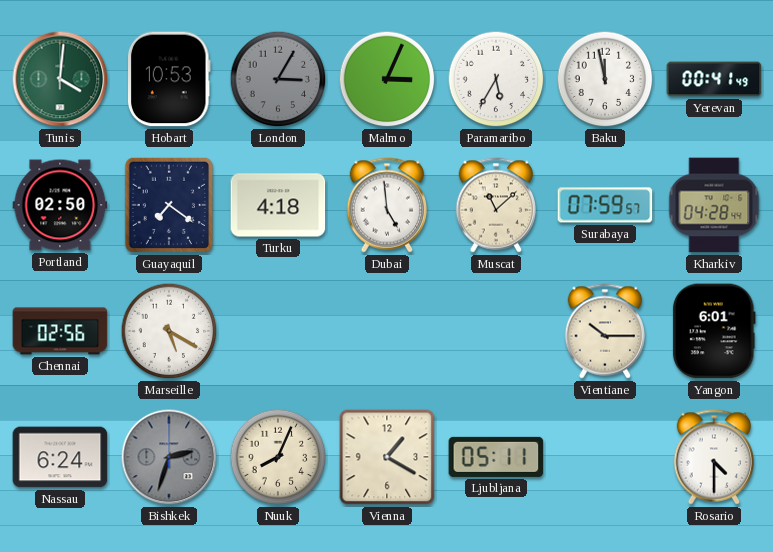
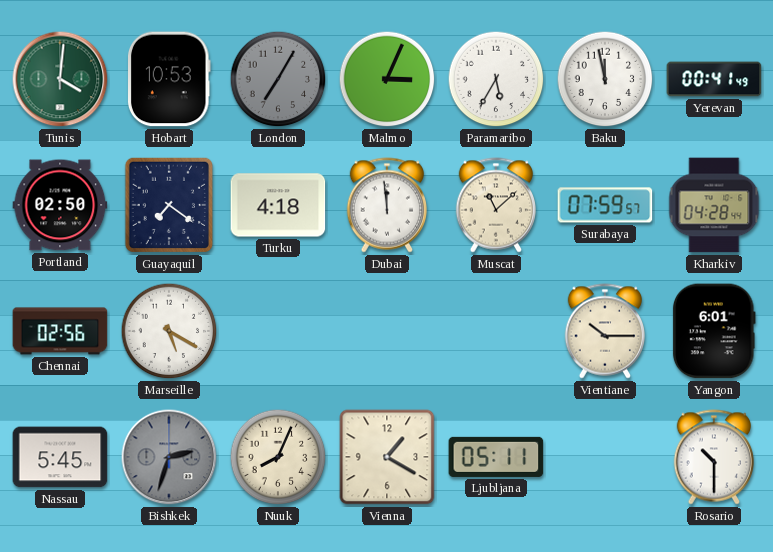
London: 3:05 -> 7:05 (278, 79)
Dubai: 4:59 -> 11:59 (386, 205)
Nassau: 6:24 -> 5:45 (60, 457)
Rosario: 4:30 -> 10:30 (713, 457)
